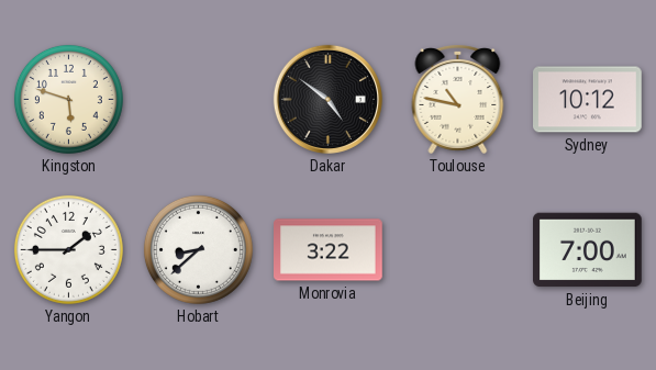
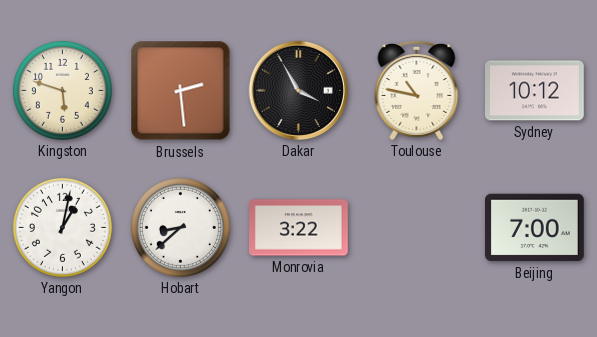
Brussels: none -> 2:29 (181, 91)
Dakar: 4:51 -> 3:55 (298, 90)
Yangon: 1:45 -> 1:02 (62, 227)
